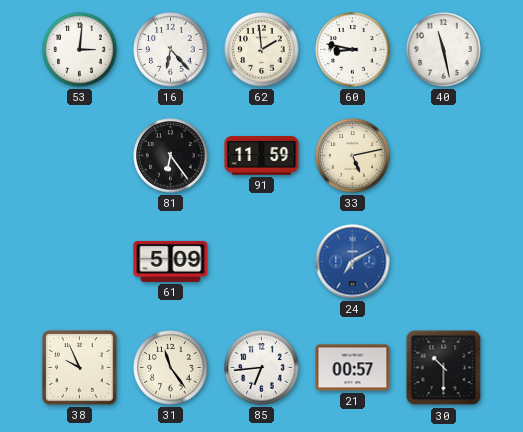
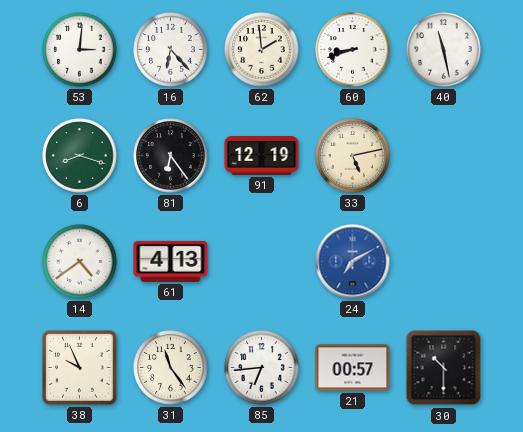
60: 8:47 -> 8:42 (353, 50)
6: none -> 8:18 (80, 156)
91: 11:59 -> 12:19 (262, 156)
14: none -> 4:39 (80, 262)
61: 5:09 -> 4:13 (171, 261)
